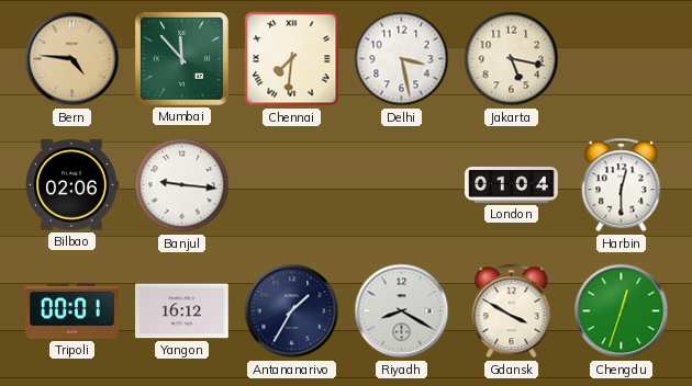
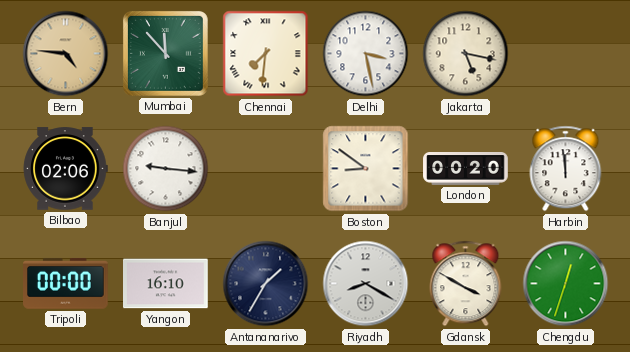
Boston: none -> 8:51 (366, 169)
London: 01:04 -> 00:20 (466, 169)
Harbin: 12:30 -> 11:59 (566, 169)
Tripoli: 00:01 -> 00:00 (66, 283)
Yangon: 16:12 -> 16:10 (166, 284)
